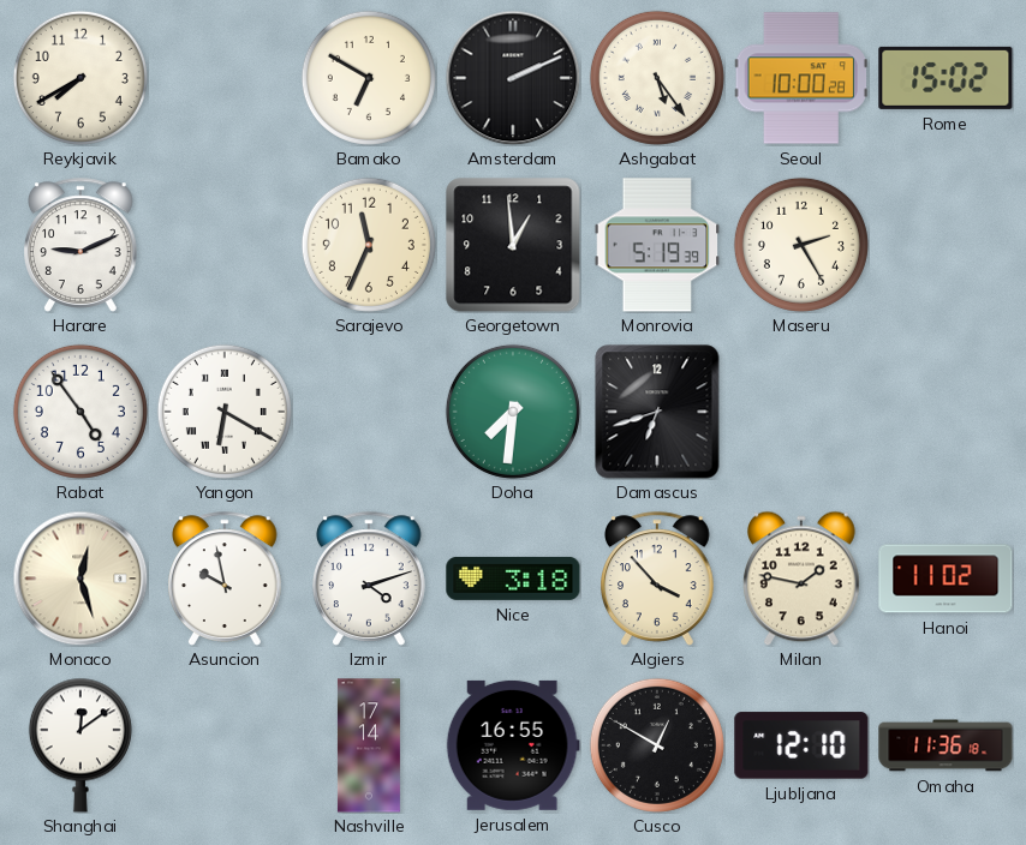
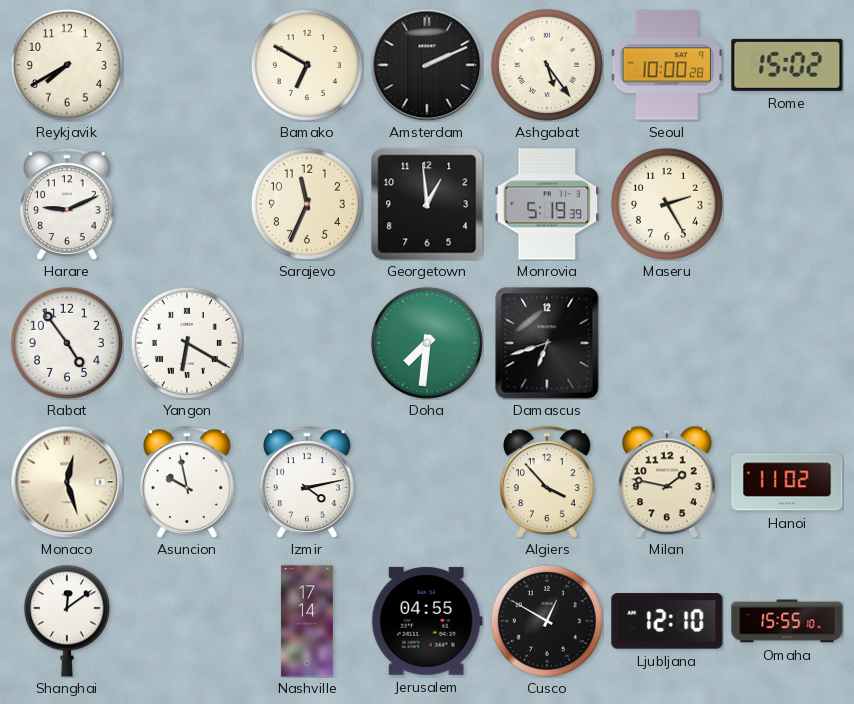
Izmir: 4:12 -> 4:13 (308, 482)
Nice: 3:18 -> none (513, 579)
Jerusalem: 16:55 -> 04:55 (427, 621)
Omaha: 11:36 -> 15:55 (787, 621)
